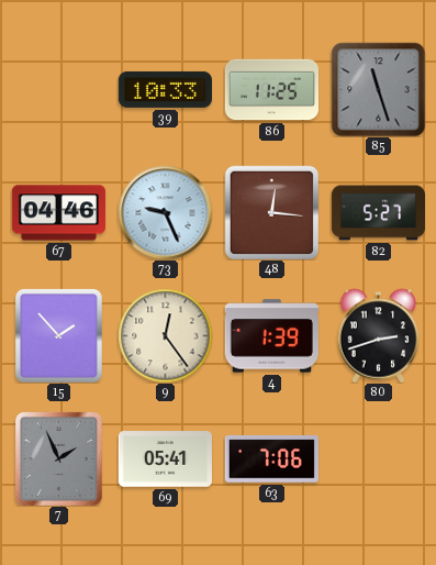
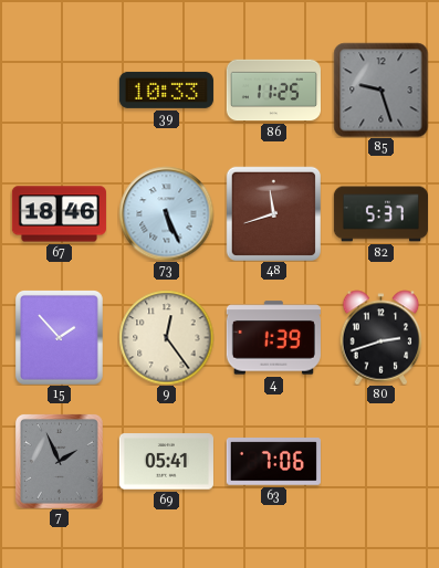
85: 11:27 -> 9:27 (380, 90)
67: 04:46 -> 18:46 (59, 214)
73: 9:26 -> 5:26 (166, 213)
48: 12:16 -> 11:42 (273, 213)
82: 5:27 -> 5:37 (380, 214)
